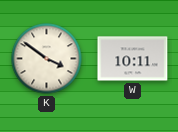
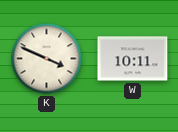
K: 3:51 -> 3:49 (47, 59)
